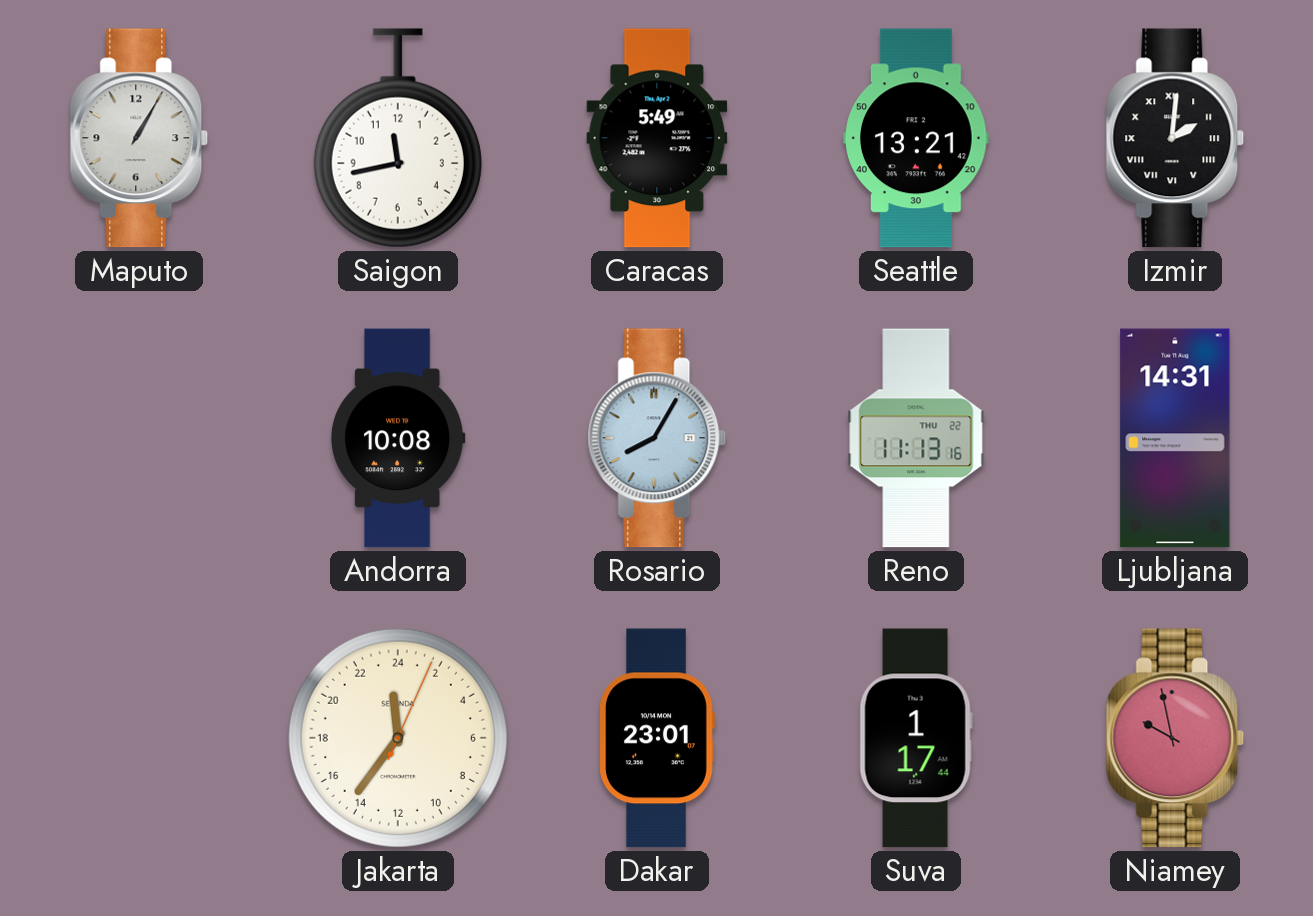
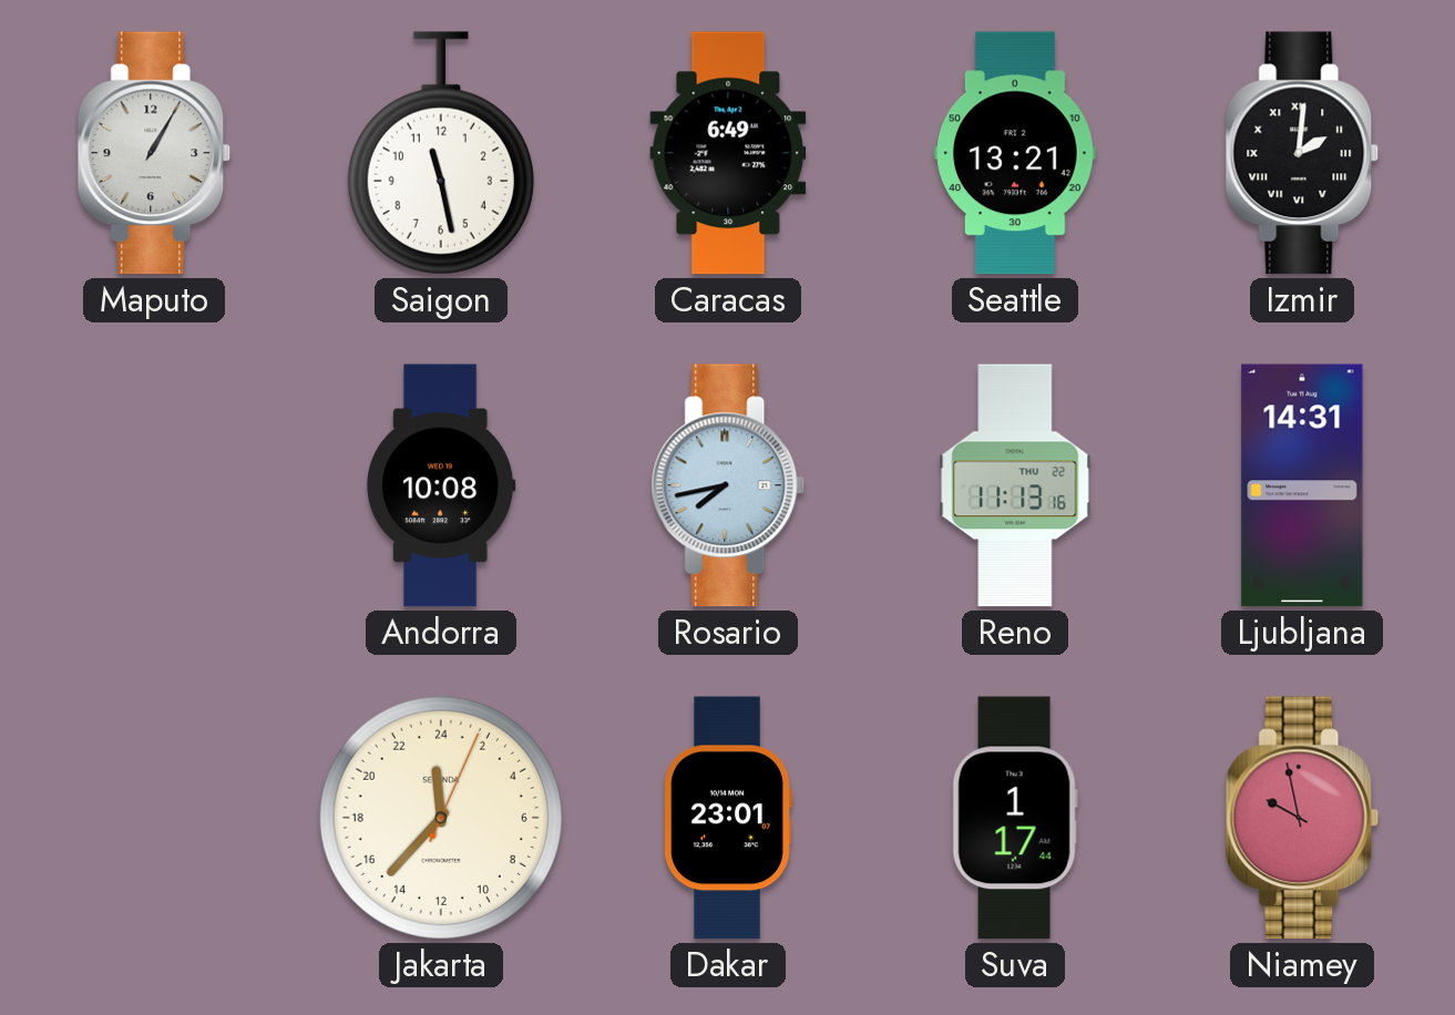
Saigon: 11:43 -> 11:28 (441, 153)
Caracas: 5:49 -> 6:49 (728, 153)
Rosario: 8:05 -> 7:43 (728, 485)
Jakarta: 23:36 -> 23:37 (441, 818)
